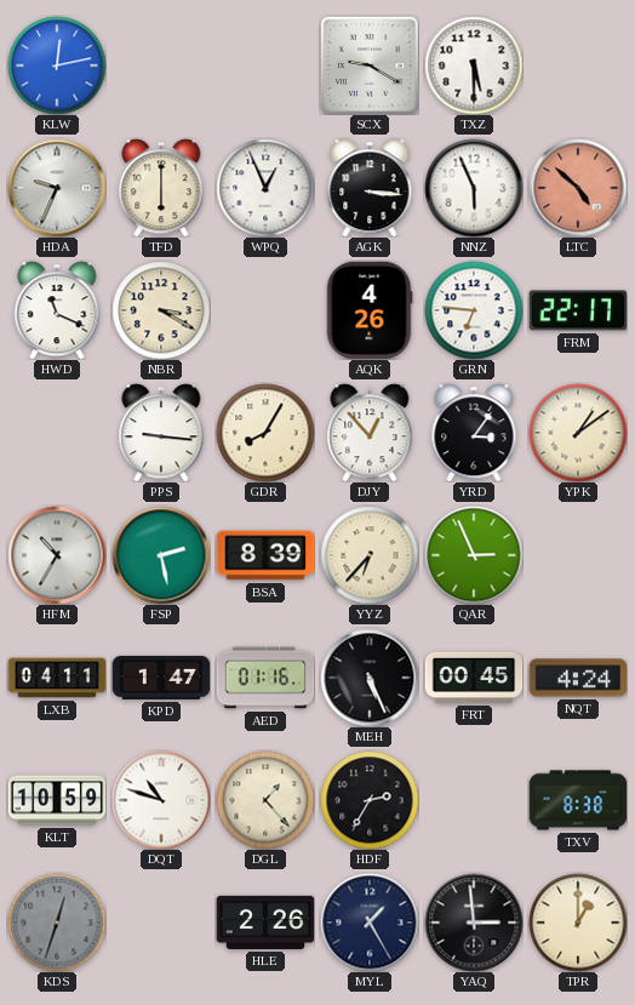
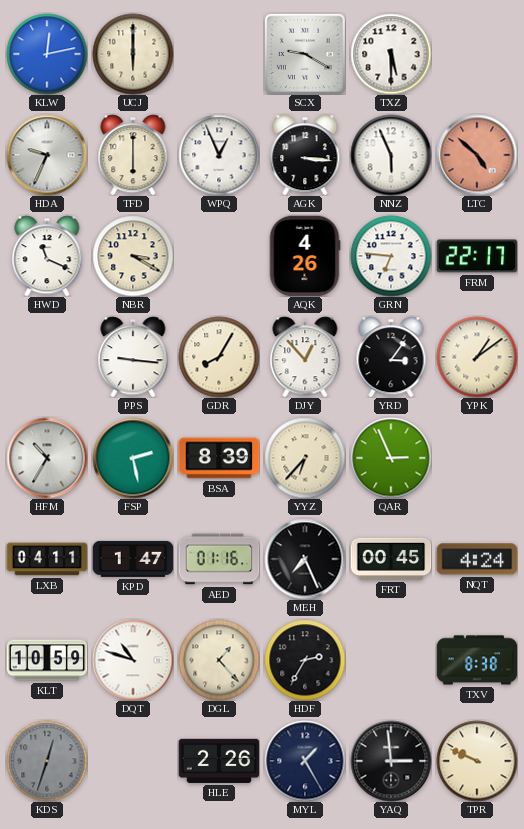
UCJ: none -> 6:00 (133, 54)
MEH: 5:26 -> 7:26 (305, 559)
TPR: 1:00 -> 9:49 (477, 761)
